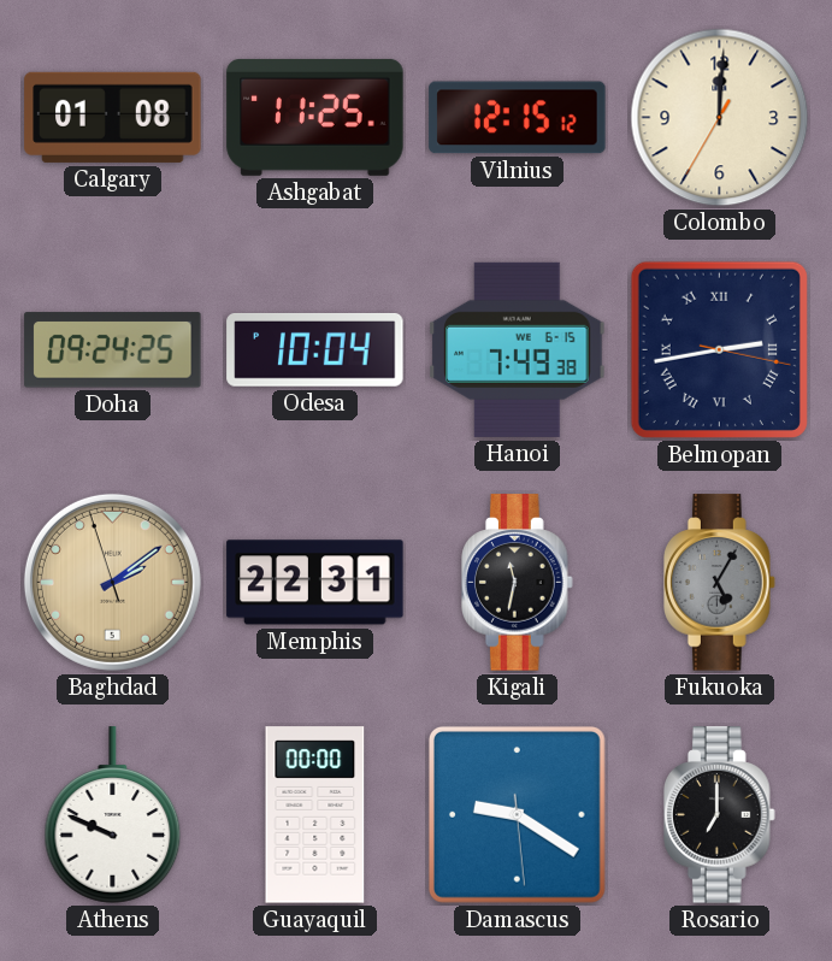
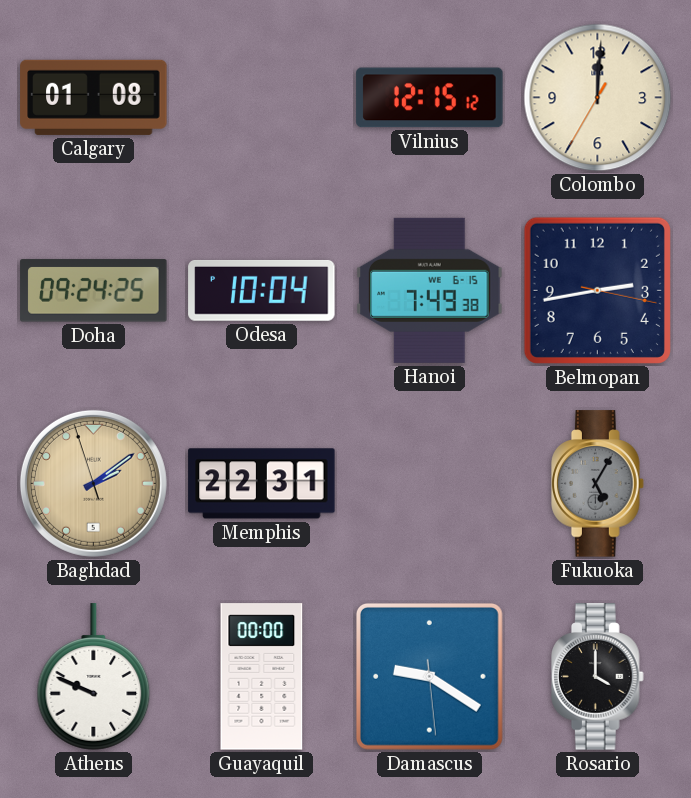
Ashgabat: 11:25 -> none (315, 117)
Belmopan numerals: Roman -> Arabic (597, 290)
Kigali: 11:32 -> none (518, 583)
Rosario: 7:00 -> 4:00 (598, 677)
